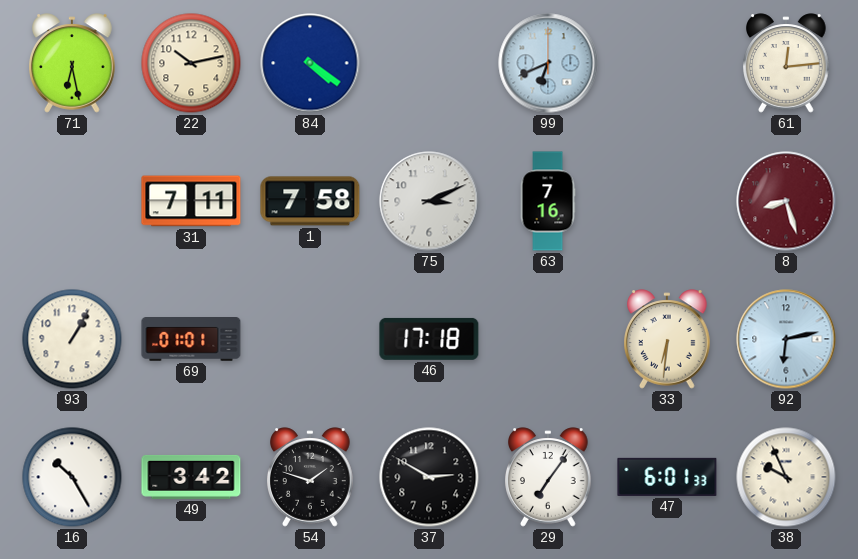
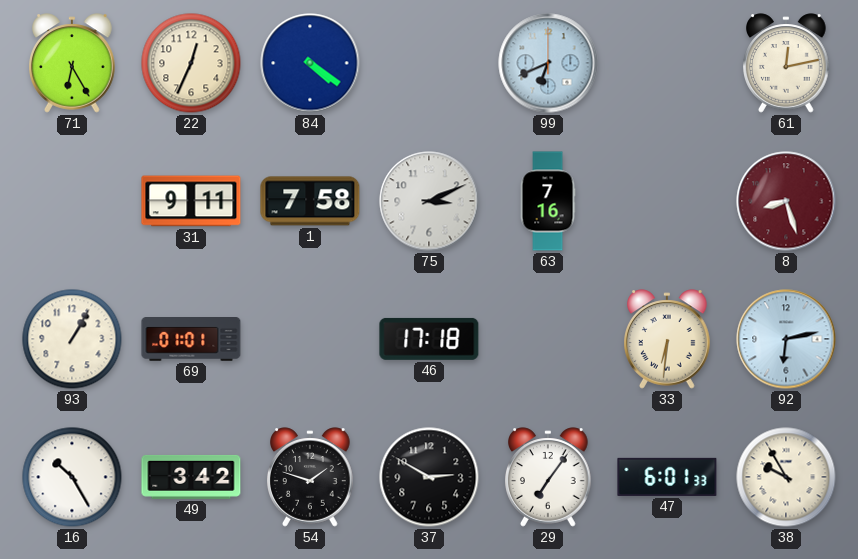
71: 6:28 -> 6:25 (73, 63)
22: 10:13 -> 12:34 (191, 63)
61: 12:14 -> 12:13 (787, 63)
31: 7:11 -> 9:11 (191, 201)
38: 9:56 -> 9:55 (786, 477)
